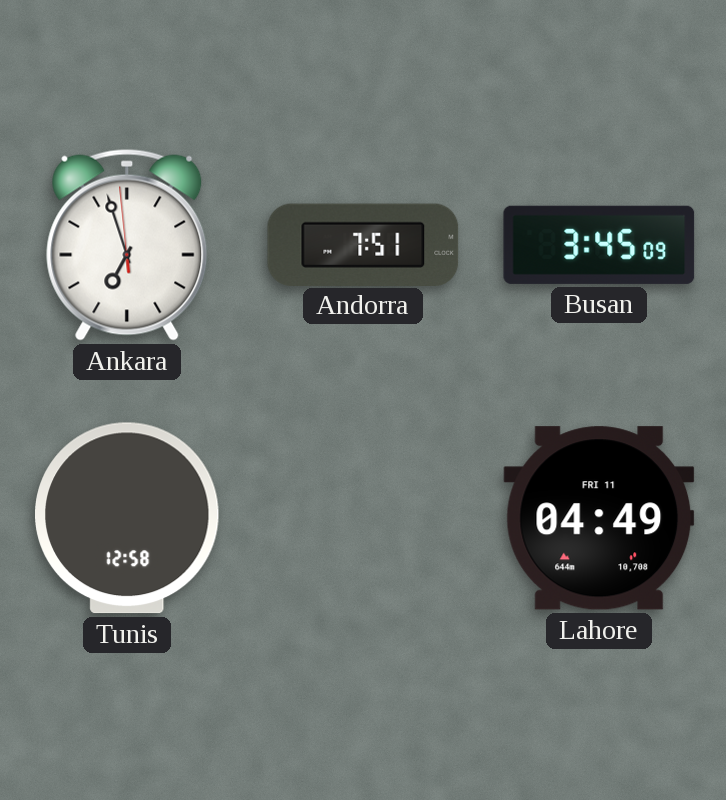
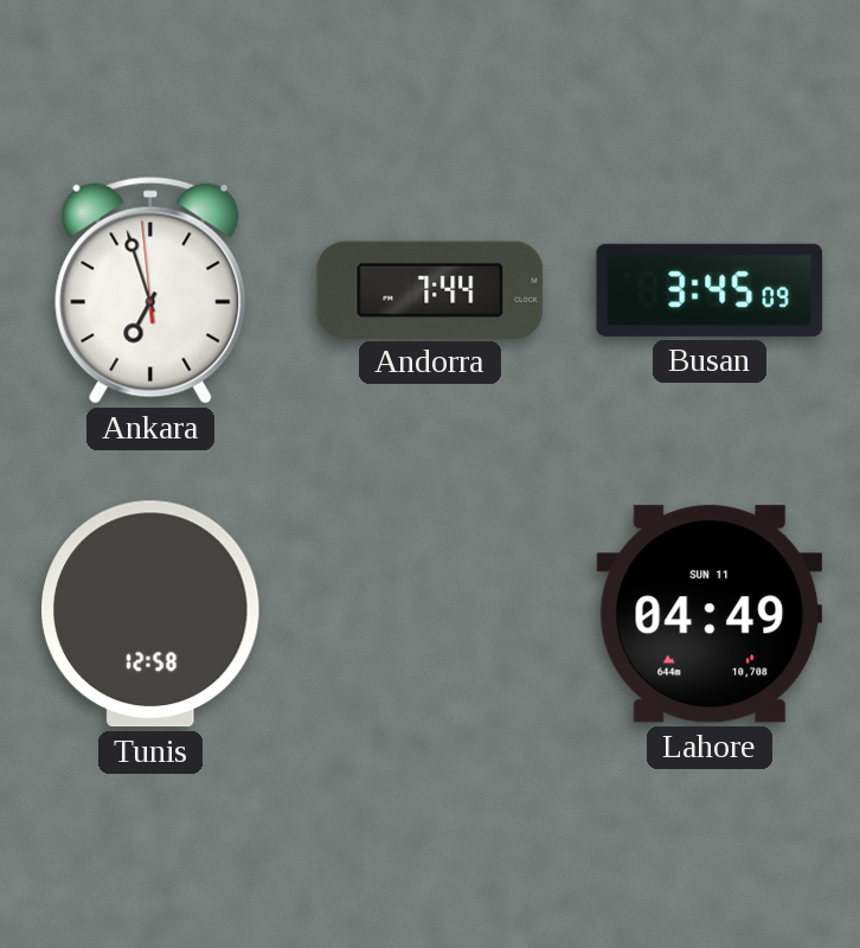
Andorra: 7:51 -> 7:44 (430, 289)
Lahore date: FRI 11 -> SUN 11 (710, 614)
